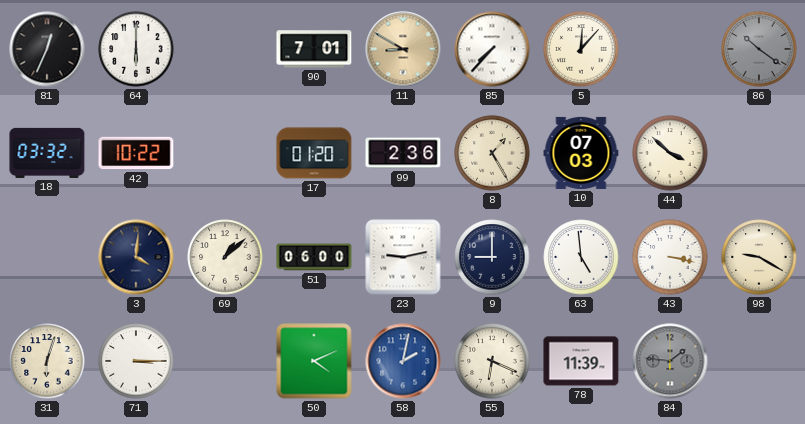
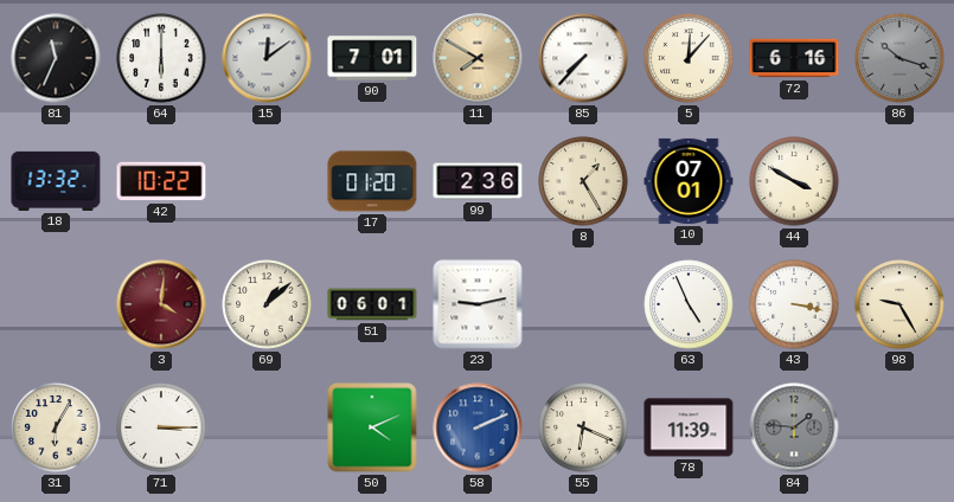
81: 12:34 -> 11:34 (56, 58)
15: none -> 12:09 (267, 58)
11: 8:50 -> 7:50 (478, 58)
72: none -> 6:16 (794, 58)
86: 10:21 -> 10:18 (899, 58)
18: 03:32 -> 13:32 (56, 181)
10: 07:03 -> 07:01 (689, 181)
44: 3:52 -> 3:50 (794, 181)
3 dial: navy -> burgundy (161, 304)
51: 06:00 -> 06:01 (372, 304)
9: 9:00 -> none (492, 257)
63: 4:59 -> 4:56 (689, 304)
98: 9:20 -> 9:25 (899, 304)
31: 6:03 -> 6:05 (56, 427)
58: 2:02 -> 2:11 (478, 427)
